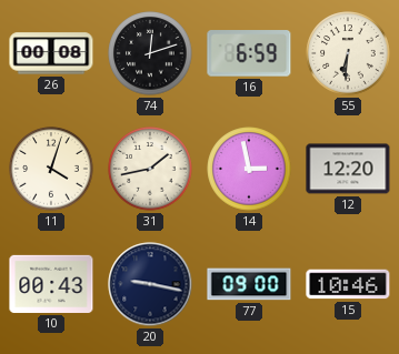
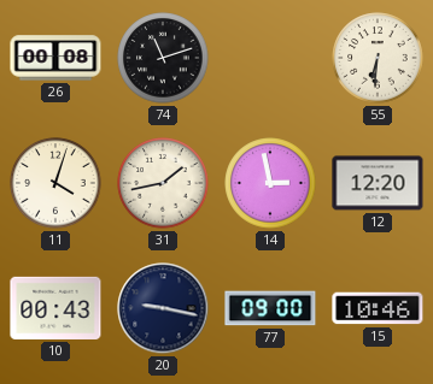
74: 12:12 -> 11:12 (163, 58)
16: 6:59 -> none (249, 53)
